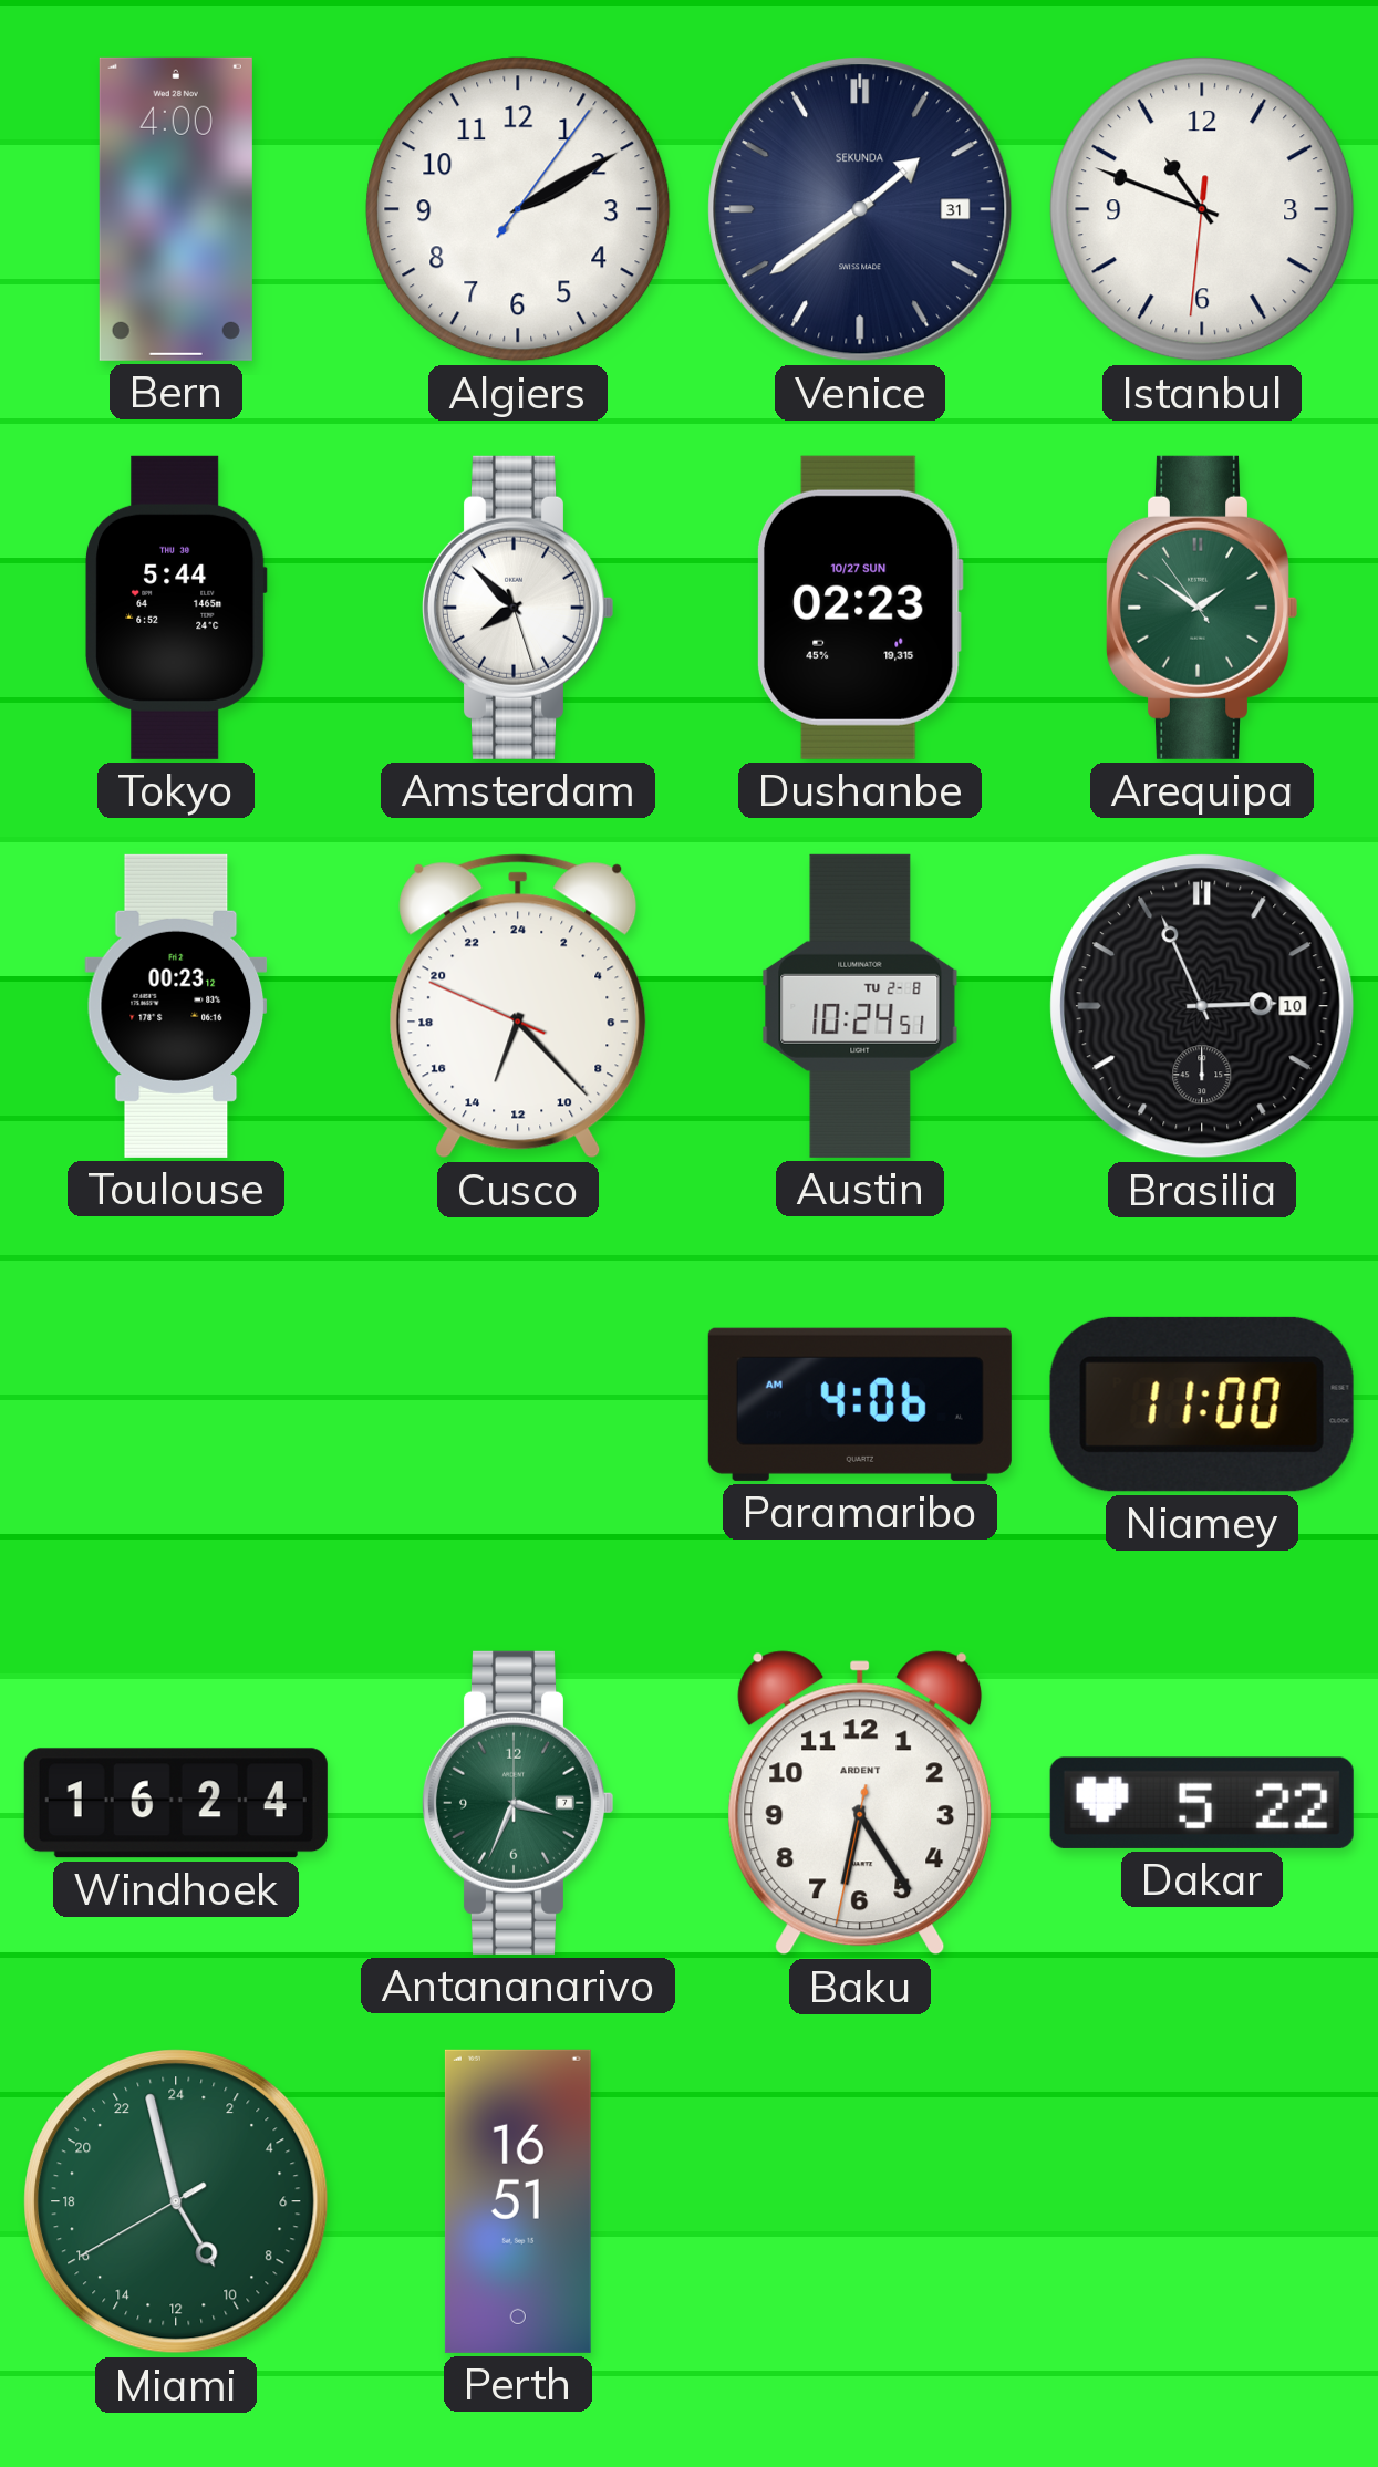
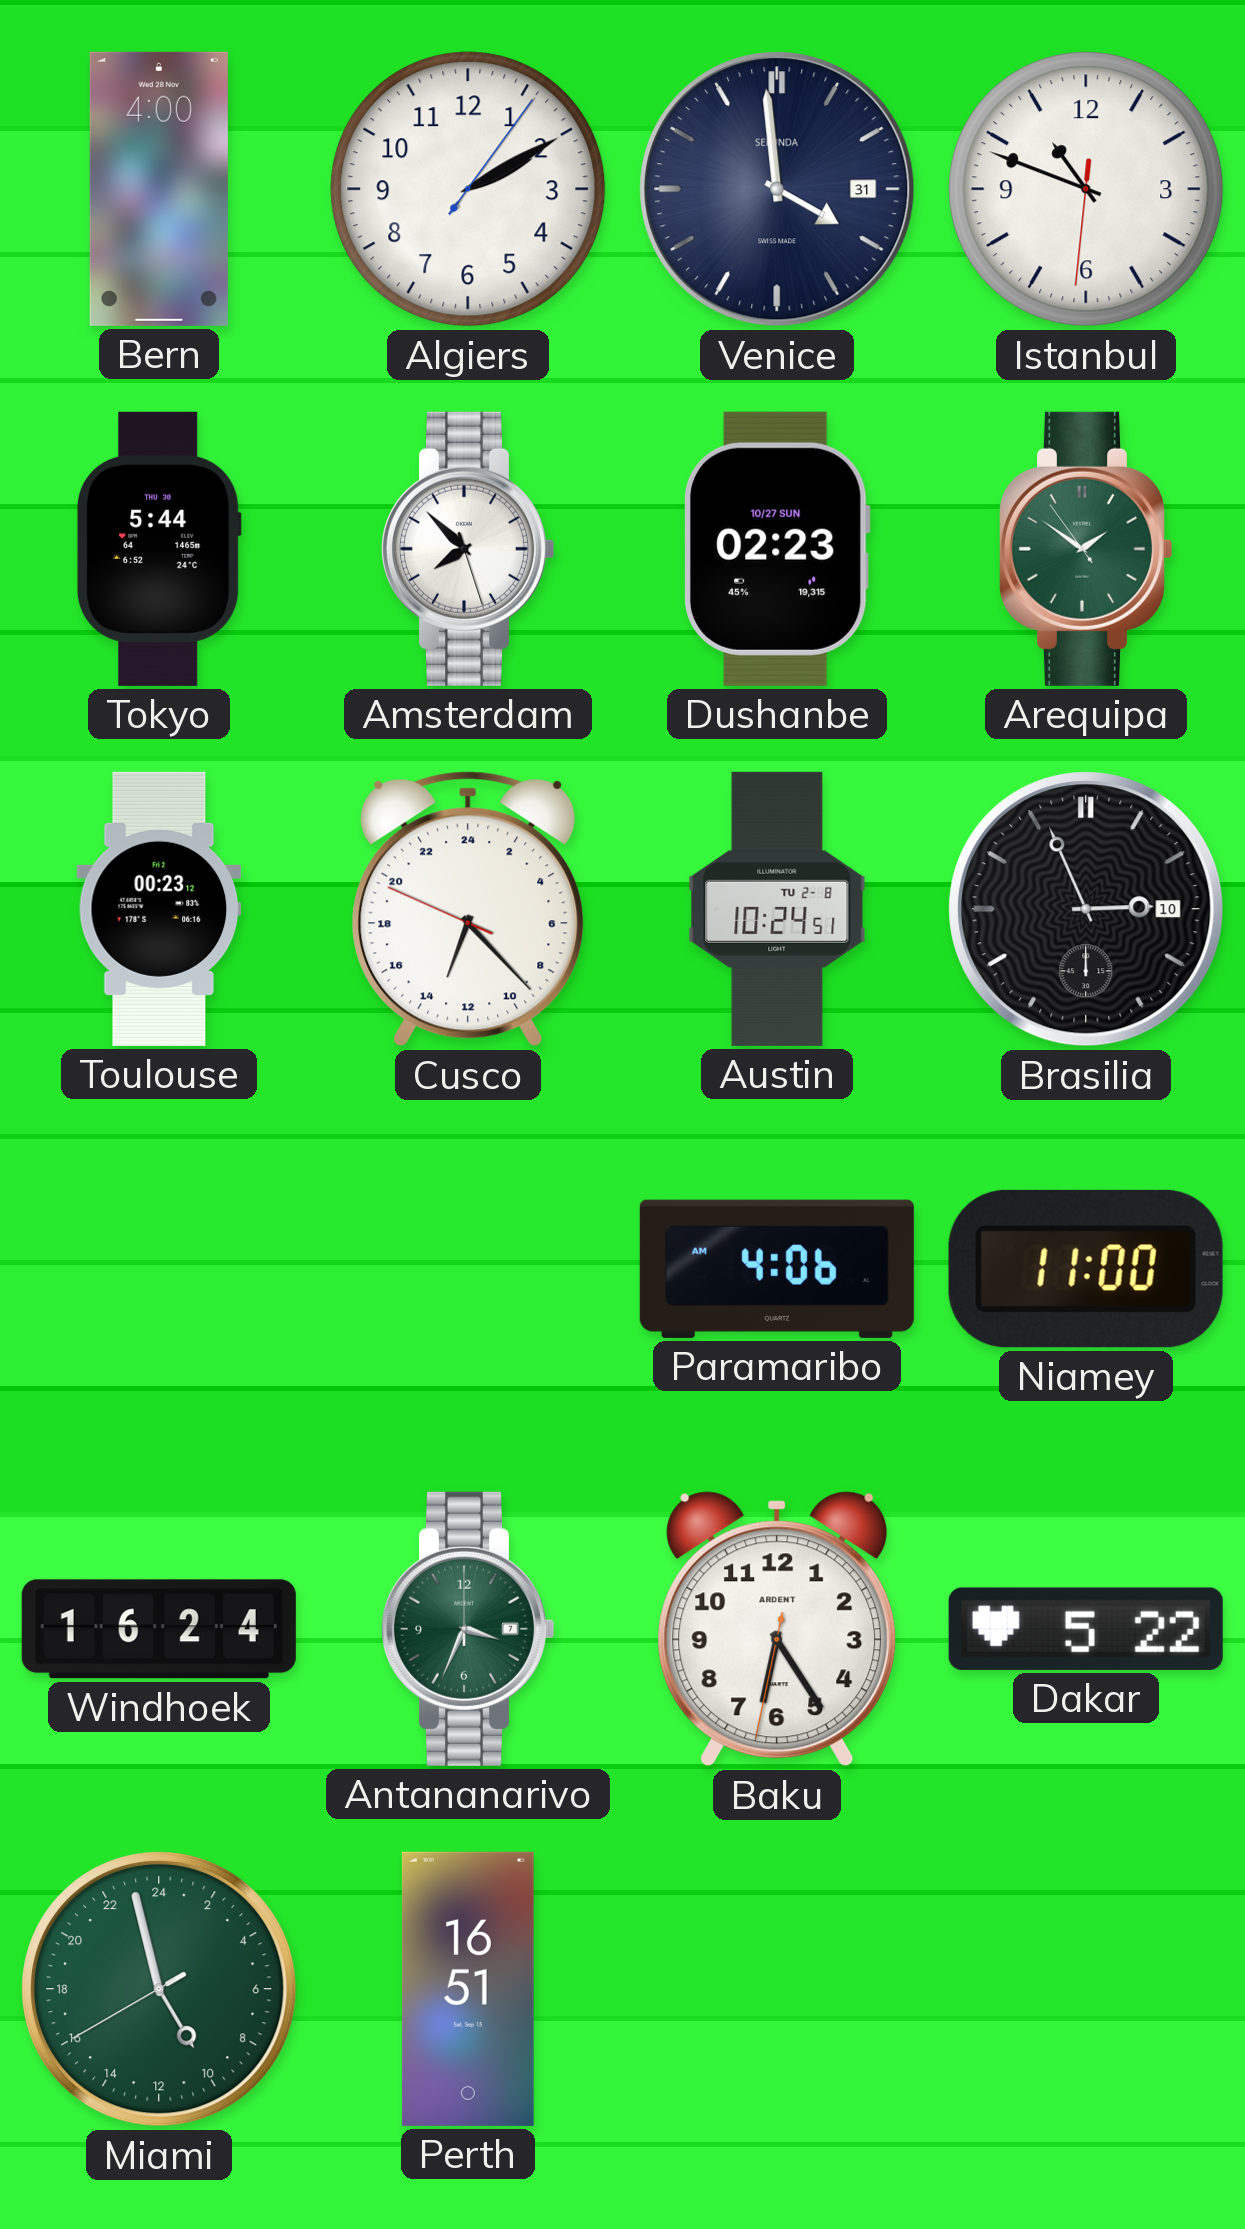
Venice: 1:39 -> 3:59 (777, 189)
